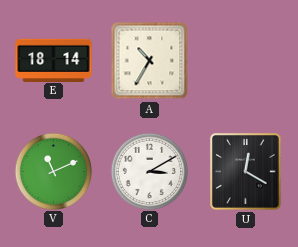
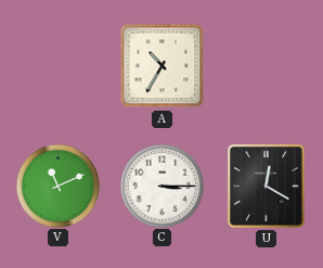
E: 18:14 -> none (54, 60)
C: 3:10 -> 3:15 (161, 186)
